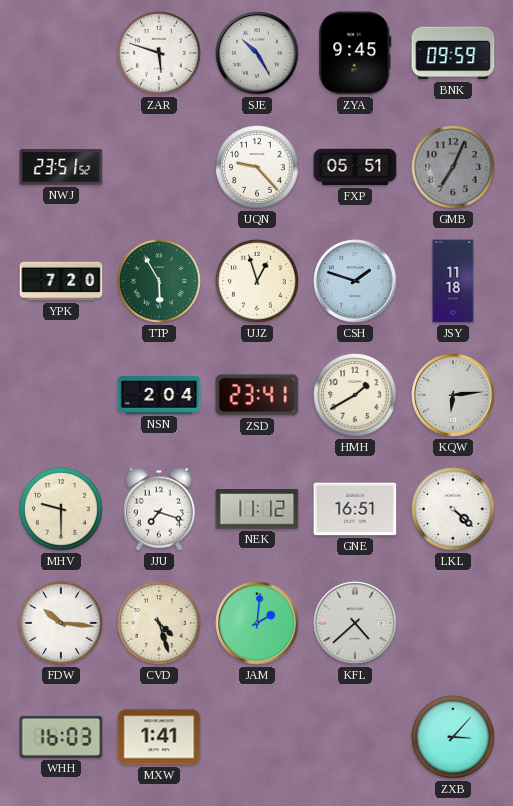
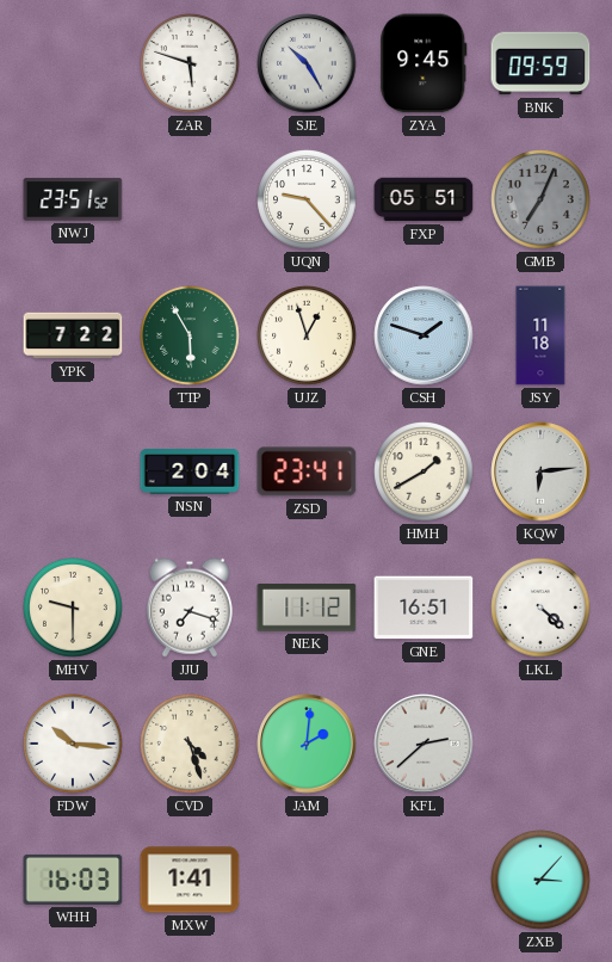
YPK: 7:20 -> 7:22 (73, 335)
KFL: 4:38 -> 2:38 (424, 744)
